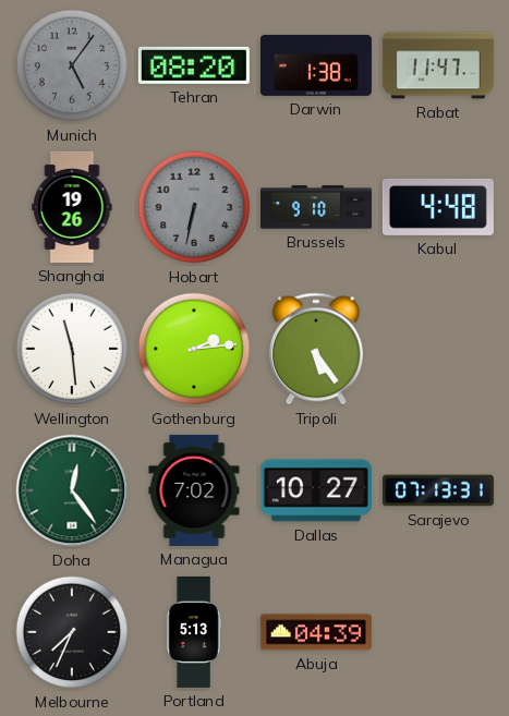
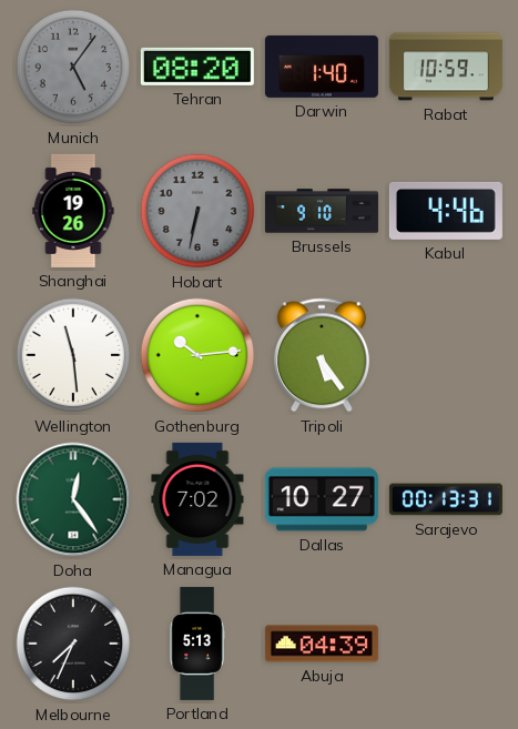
Darwin: 1:38 -> 1:40 (322, 67)
Rabat: 11:47 -> 10:59 (446, 67)
Kabul: 4:48 -> 4:46 (446, 211)
Gothenburg: 2:14 -> 10:14 (197, 355)
Sarajevo: 07:13 -> 00:13 (446, 499)
